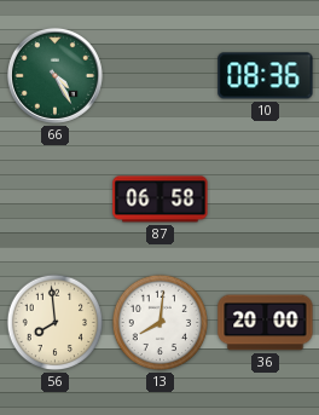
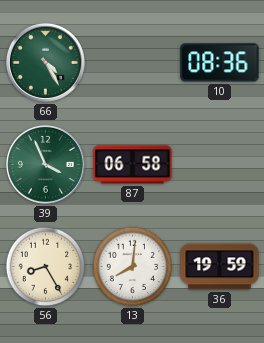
39: none -> 3:56 (45, 164)
56: 7:59 -> 8:25 (46, 267)
36: 20:00 -> 19:59 (220, 267)
